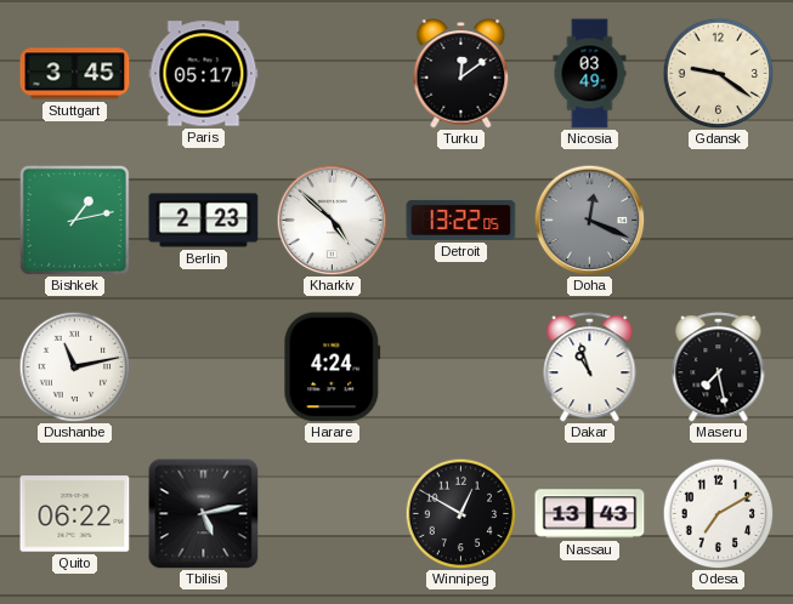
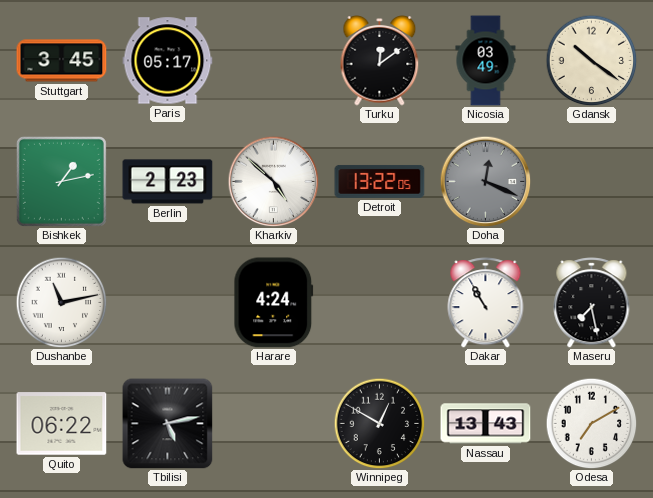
Gdansk: 9:21 -> 10:21 (591, 60)
Dakar: 10:57 -> 10:55 (486, 303)
